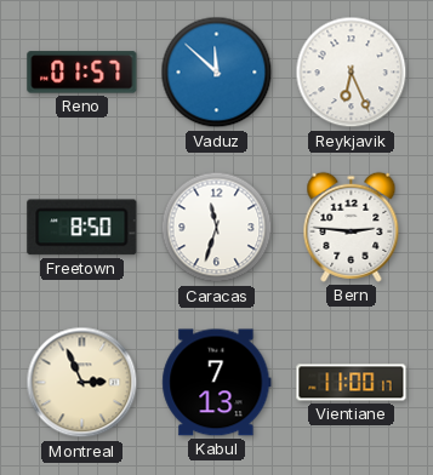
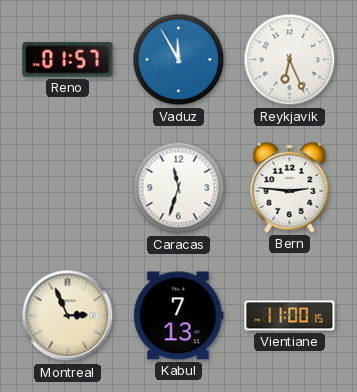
Vaduz: 11:52 -> 11:55 (179, 60)
Freetown: 8:50 -> none (82, 228)
Vientiane: 11:00:17 -> 11:00:15 (290, 316)
